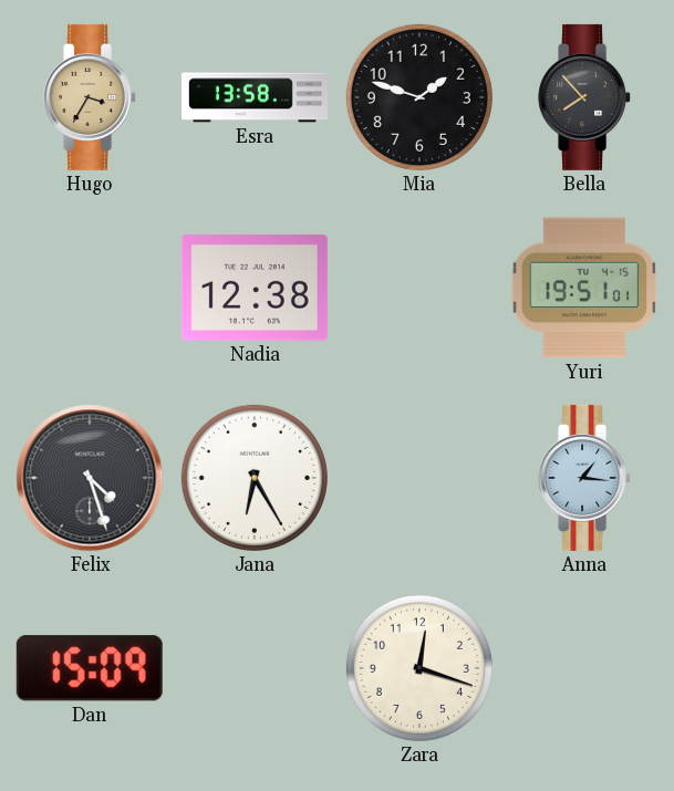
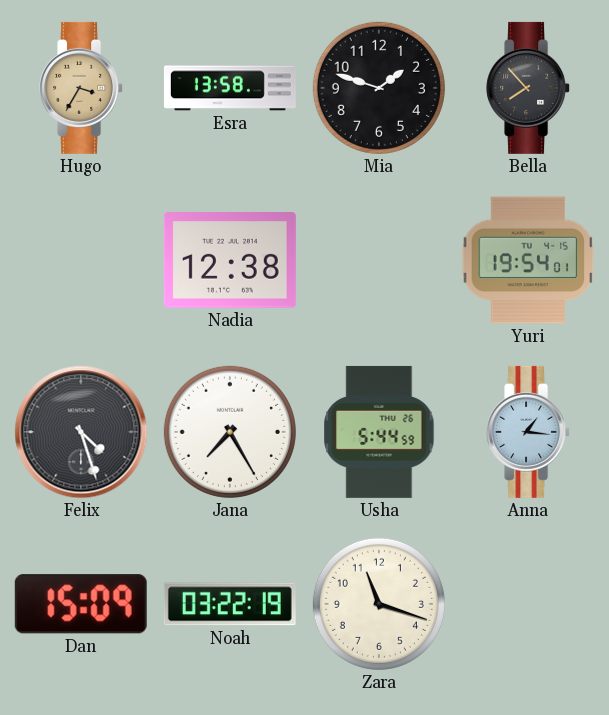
Yuri: 19:51 -> 19:54 (528, 260)
Jana: 6:25 -> 7:25 (230, 432)
Usha: none -> 5:44 (379, 432)
Noah: none -> 03:22 (230, 604)
Zara: 12:18 -> 11:18 (379, 604)
